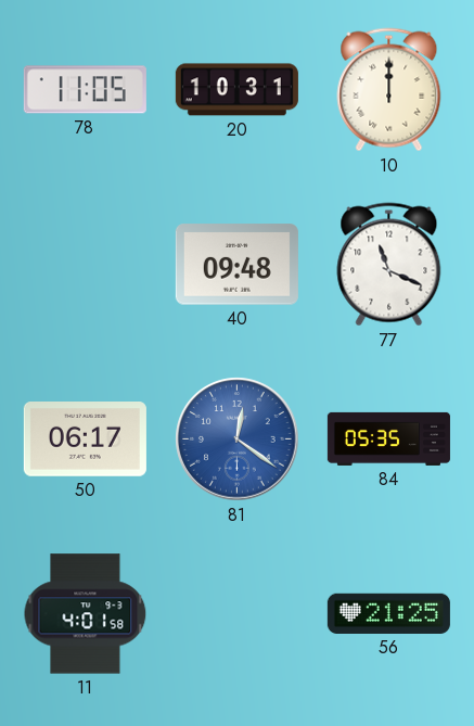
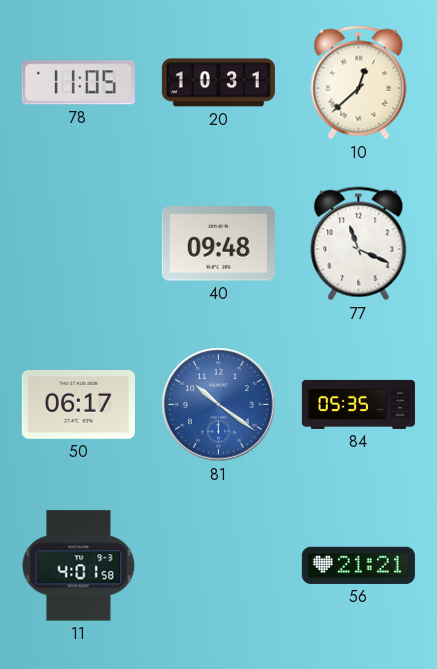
10: 12:00 -> 12:38 (359, 83)
81: 12:21 -> 10:21 (219, 405)
56: 21:25 -> 21:21 (358, 565)
